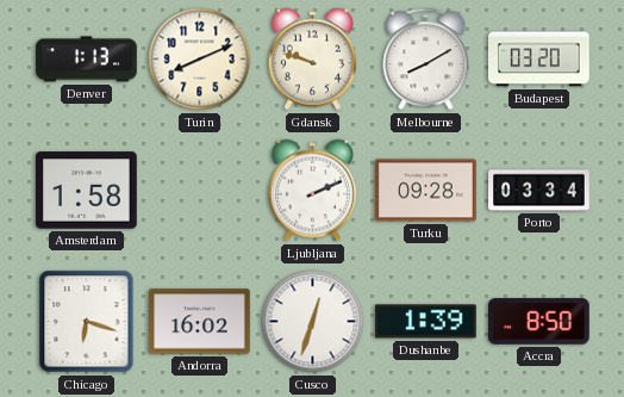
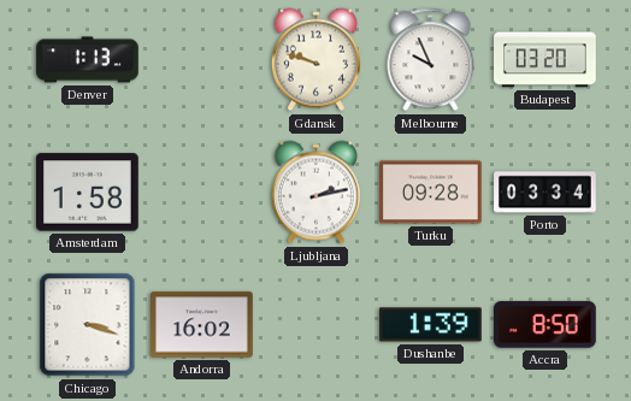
Turin: 8:11 -> none (200, 60)
Melbourne: 8:10 -> 9:56 (431, 60)
Ljubljana: 2:11 -> 2:13 (315, 193)
Chicago: 6:18 -> 3:18 (88, 325)
Cusco: 12:33 -> none (313, 322)
